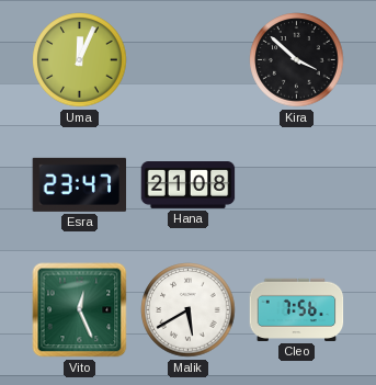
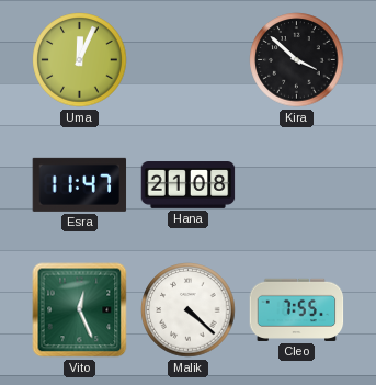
Esra: 23:47 -> 11:47 (80, 184)
Malik: 5:40 -> 4:22 (189, 310)
Cleo: 7:56 -> 7:55 (297, 309)
